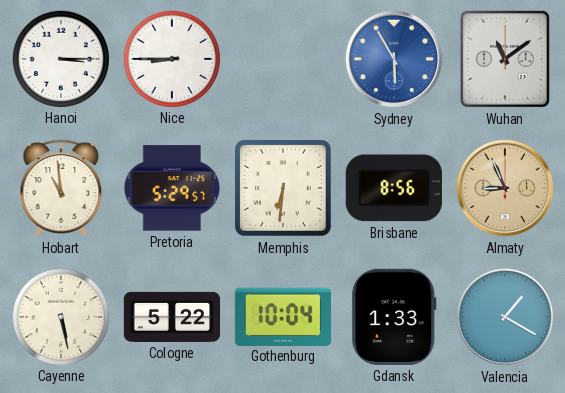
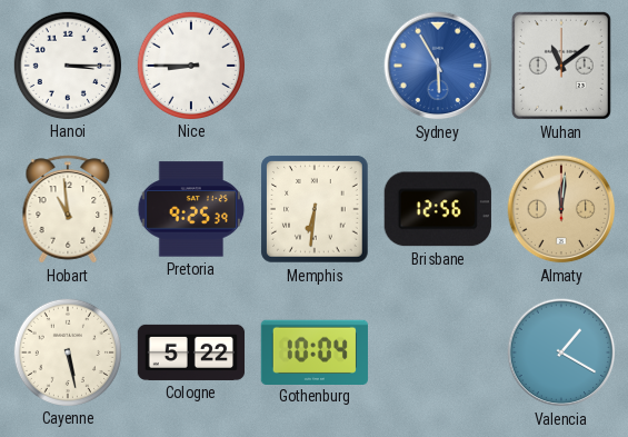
Pretoria: 5:29 -> 9:25 (191, 209)
Brisbane: 8:56 -> 12:56 (438, 209)
Almaty: 8:56 -> 12:01 (561, 209)
Gdansk: 1:33 -> none (394, 317)
